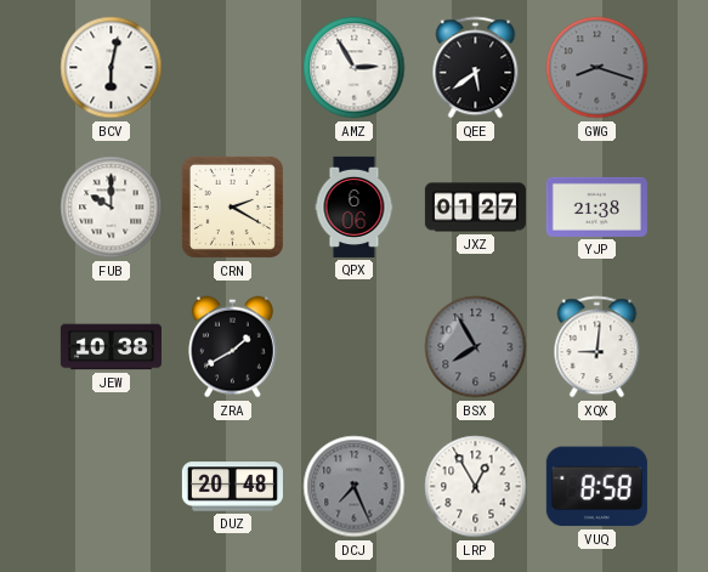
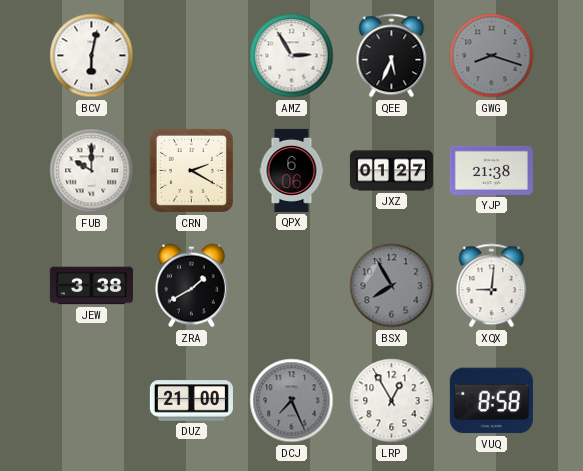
QEE: 5:39 -> 5:34 (392, 56)
JEW: 10:38 -> 3:38 (91, 286)
DUZ: 20:48 -> 21:00 (191, 401)
